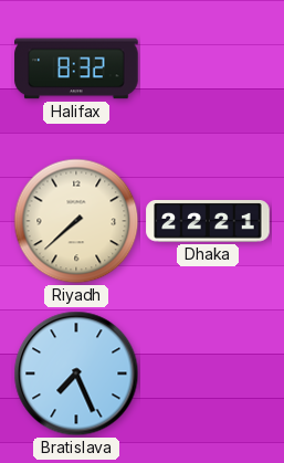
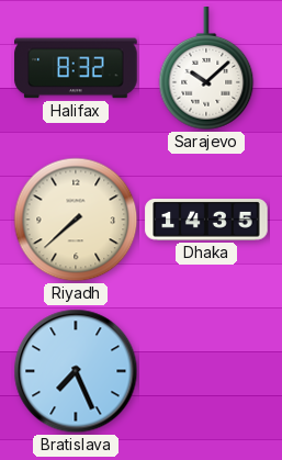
Sarajevo: none -> 10:08 (206, 69)
Dhaka: 22:21 -> 14:35 (206, 221)
